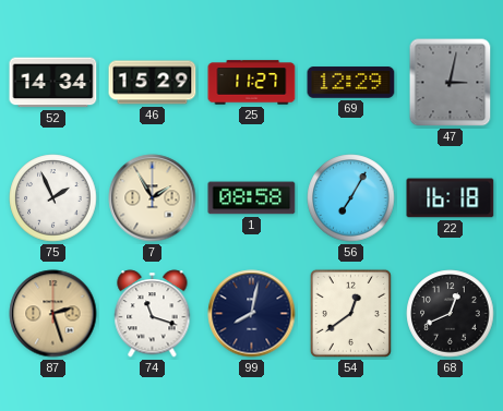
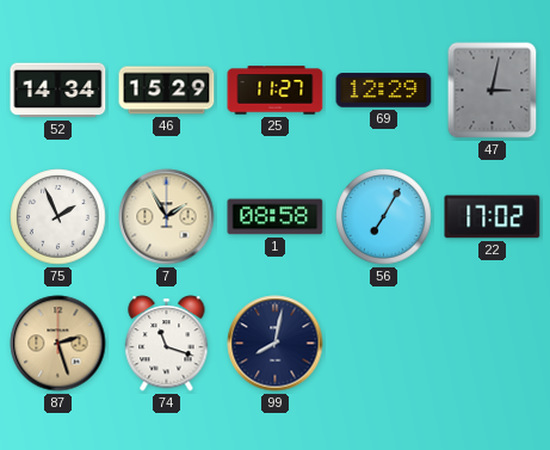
22: 16:18 -> 17:02 (493, 217)
54: 12:39 -> none (350, 313)
68: 12:41 -> none (451, 314)
